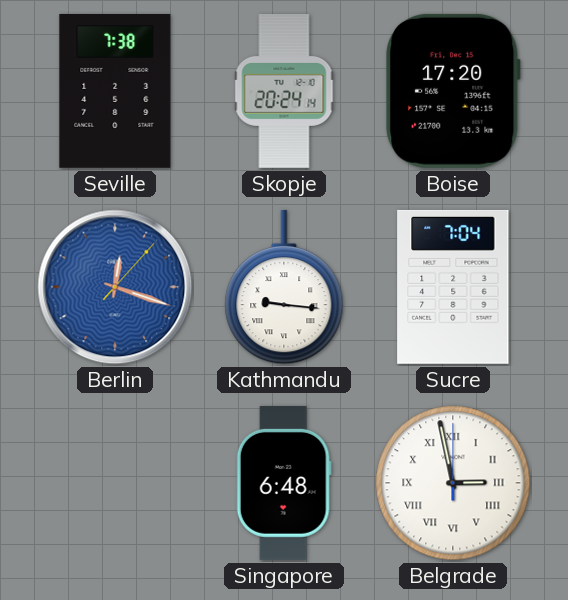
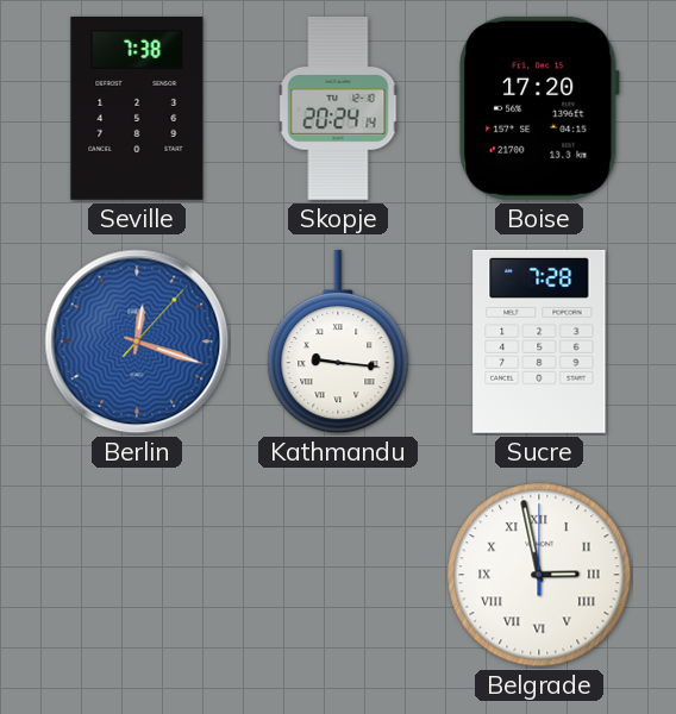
Sucre: 7:04 -> 7:28 (539, 342)
Singapore: 6:48 -> none (284, 483)
